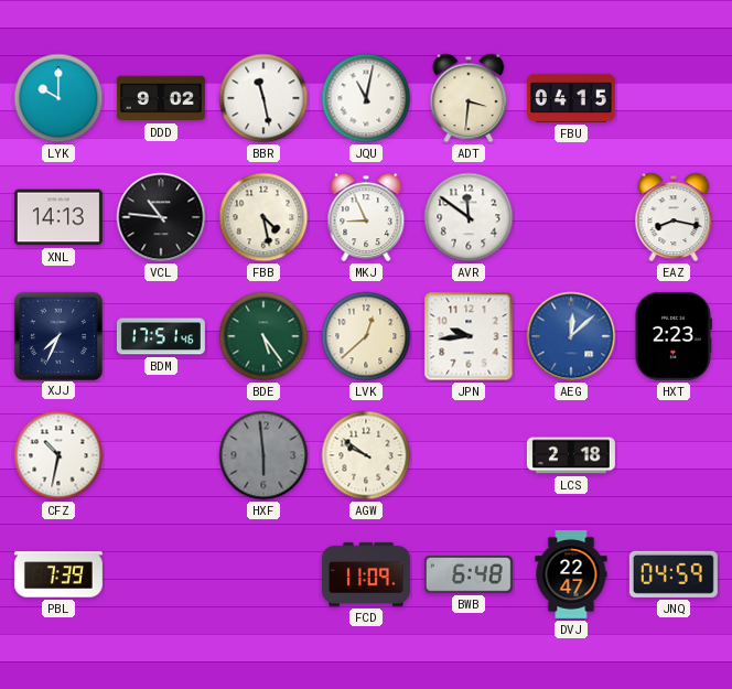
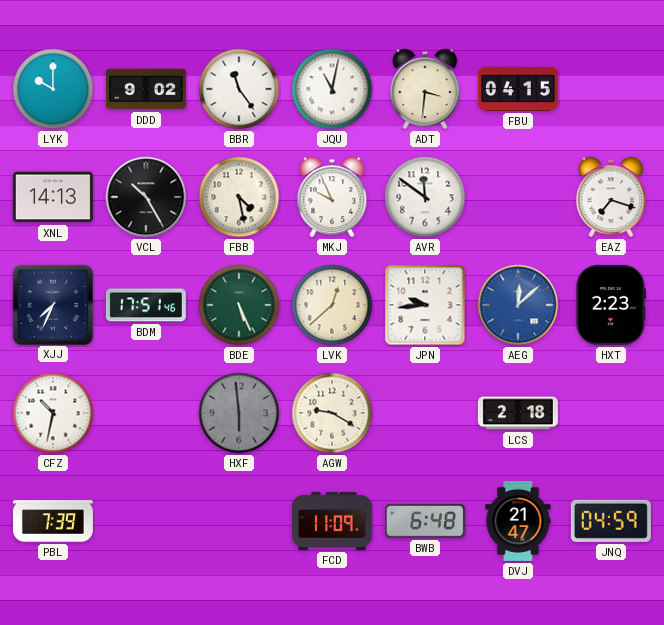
BBR: 11:28 -> 11:24 (239, 89)
VCL: 10:46 -> 10:25 (146, 197)
MKJ: 8:56 -> 9:56 (332, 197)
EAZ: 8:17 -> 7:18 (611, 197)
BDE: 5:24 -> 5:26 (239, 305)
AGW: 9:51 -> 9:20 (332, 413)
DVJ: 22:47 -> 21:47 (518, 521)
